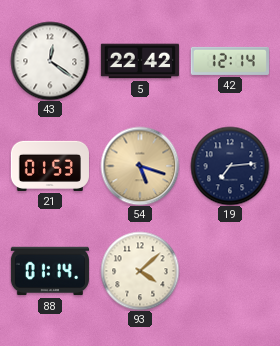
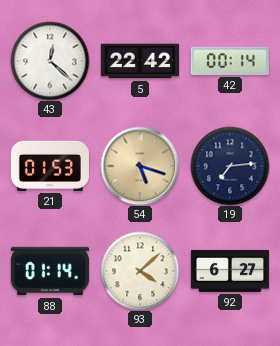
43: 12:21 -> 12:22 (50, 61)
42: 12:14 -> 00:14 (230, 61)
92: none -> 6:27 (229, 271)
